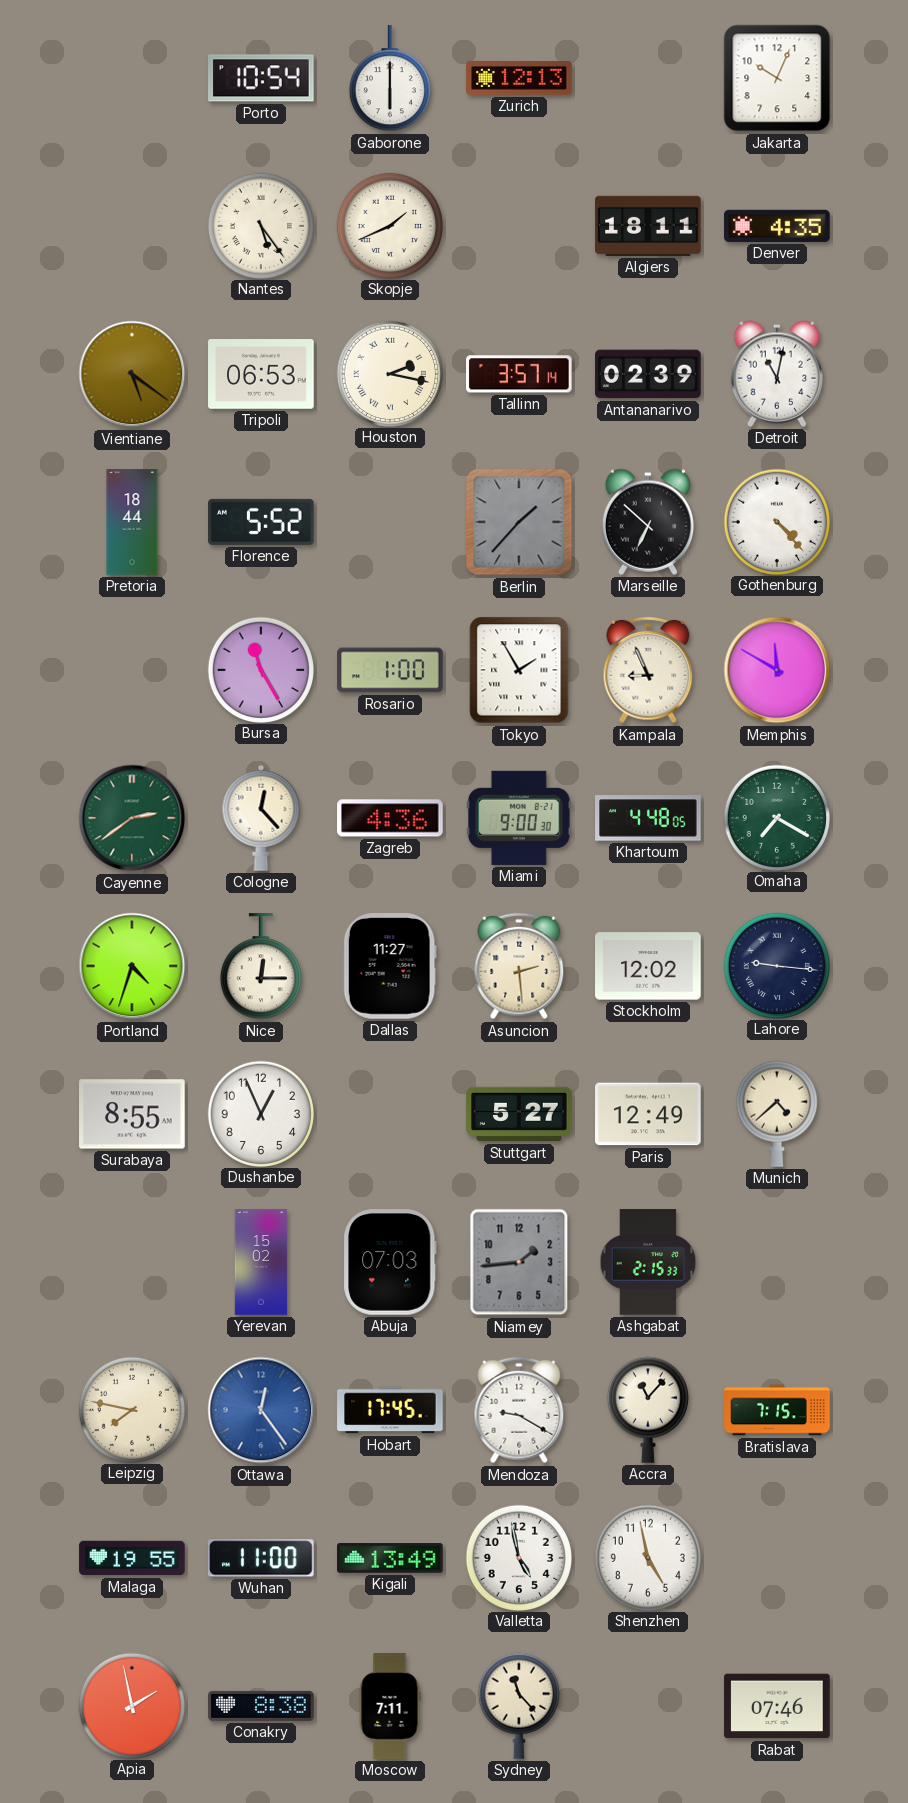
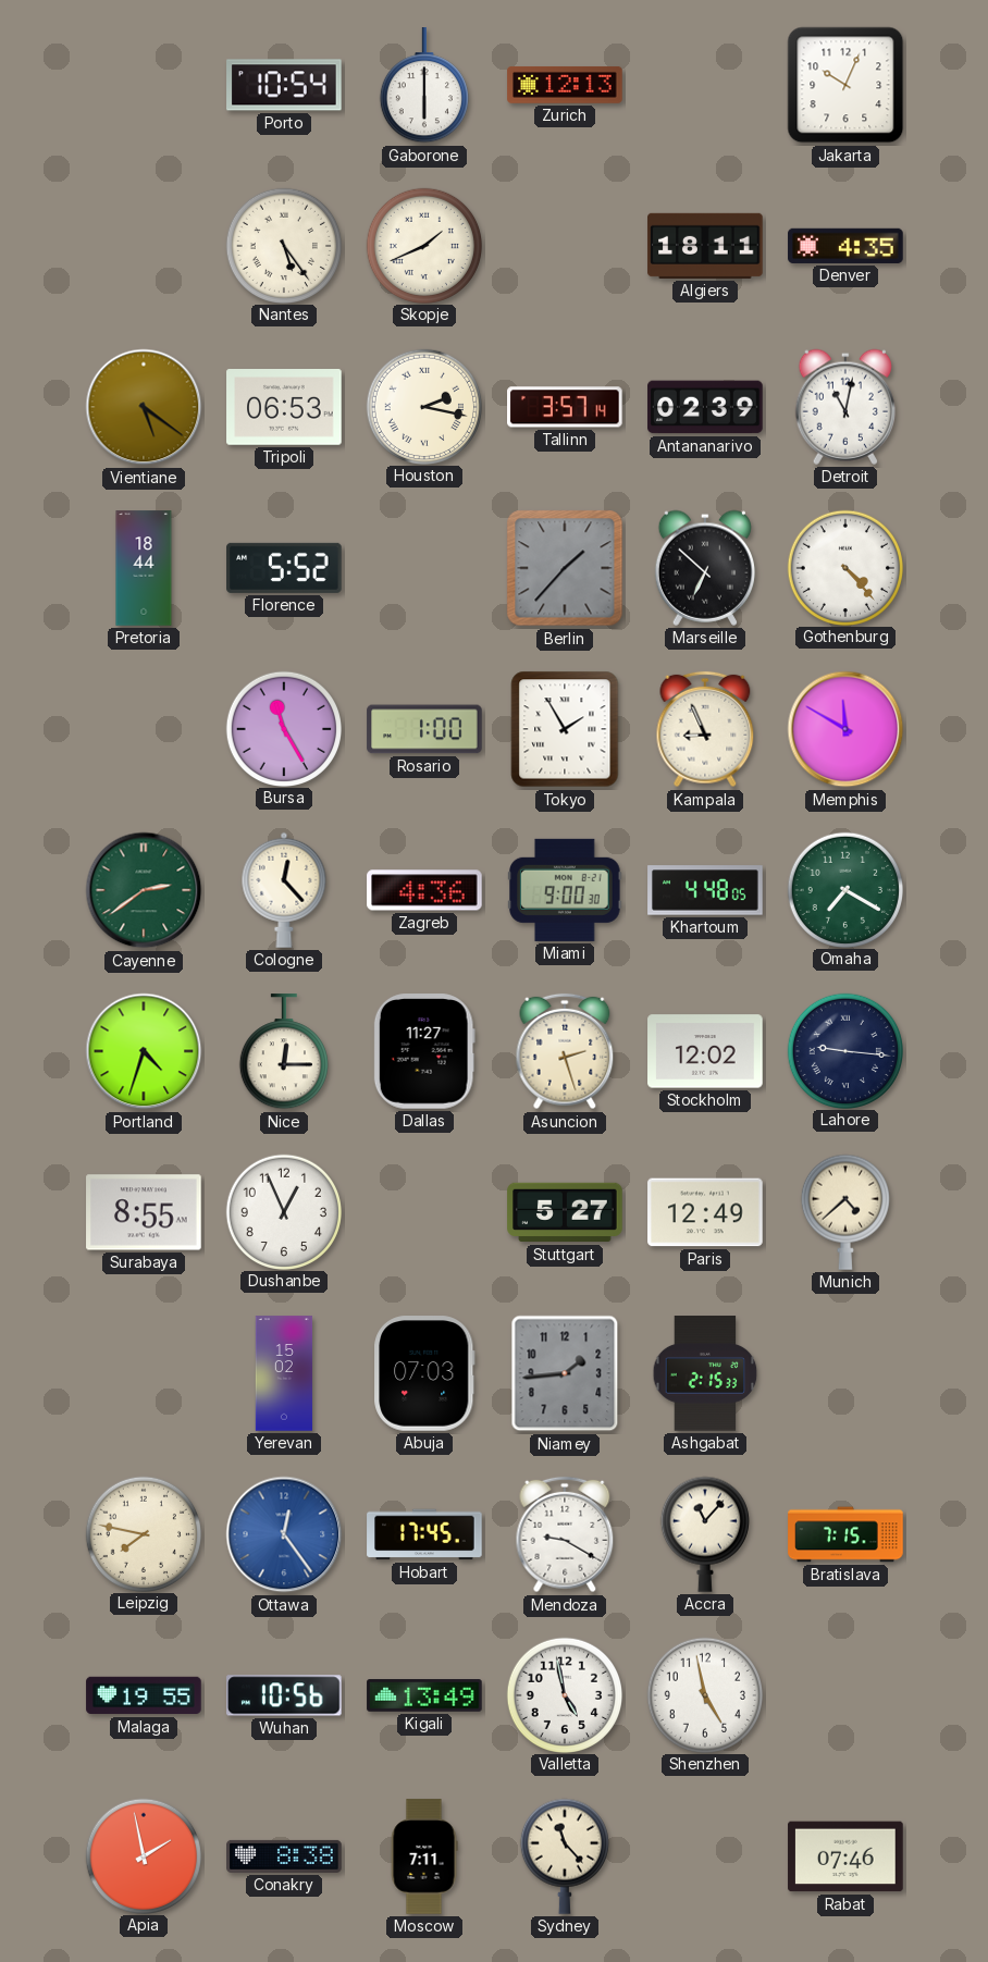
Asuncion: 2:29 -> 2:27 (565, 1051)
Wuhan: 11:00 -> 10:56 (285, 1695)
